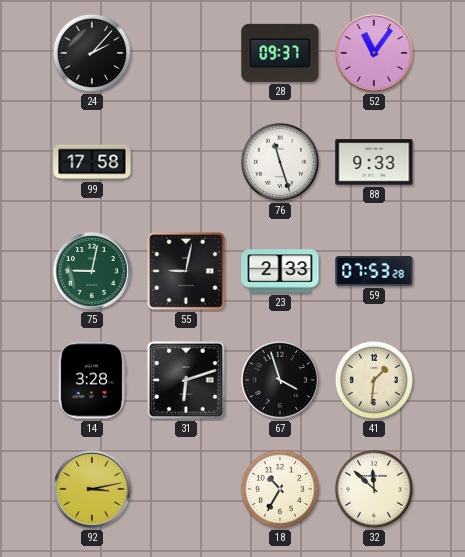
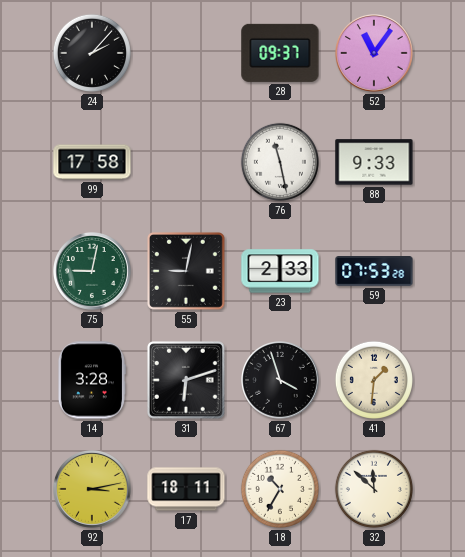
76: 11:27 -> 11:28 (280, 162)
17: none -> 18:11 (186, 489)
